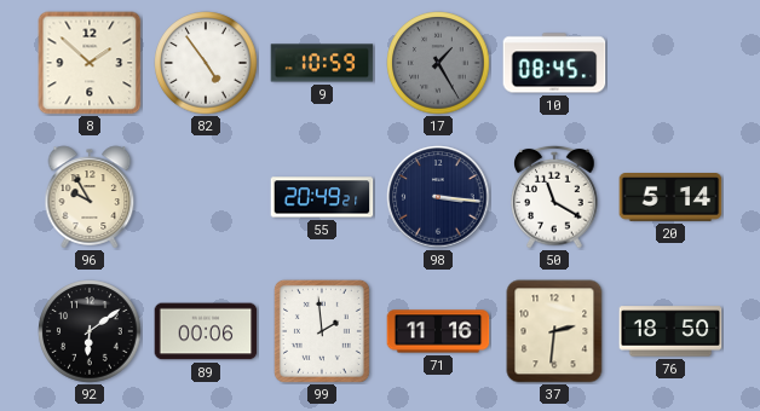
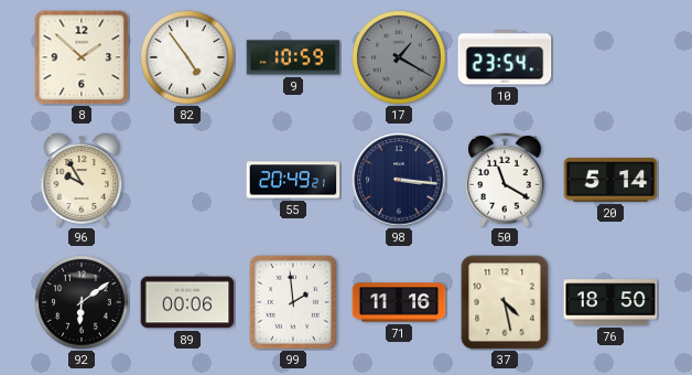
17: 1:25 -> 1:20 (399, 57)
10: 08:45 -> 23:54 (505, 57)
37: 2:31 -> 4:28 (505, 302)
